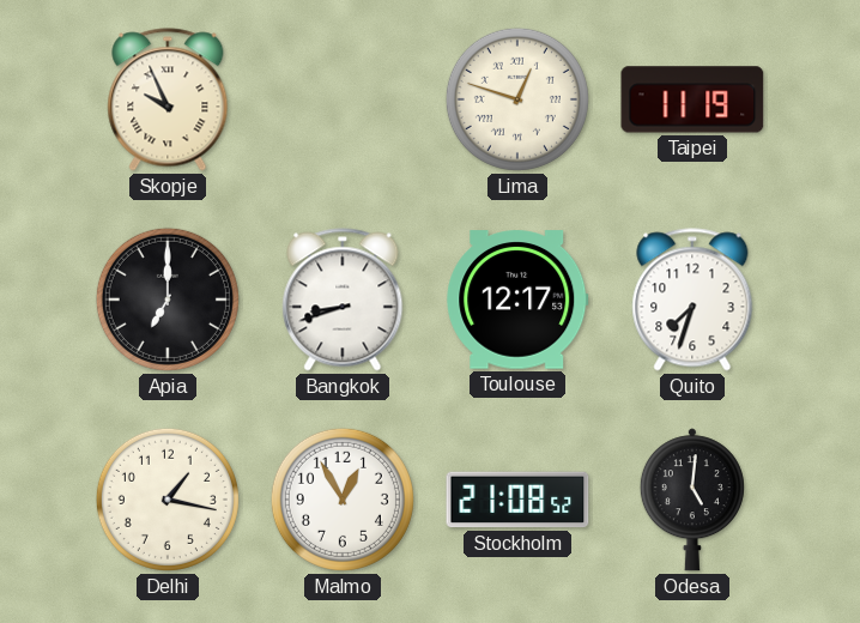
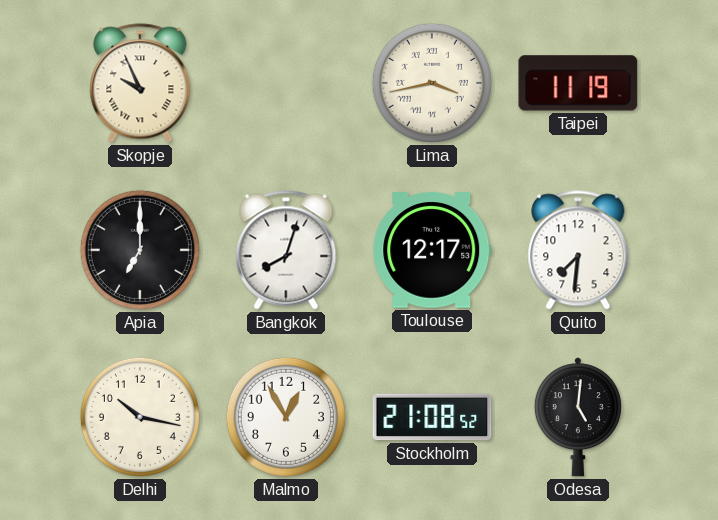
Lima: 12:48 -> 3:43 (432, 83)
Bangkok: 8:42 -> 8:03 (286, 250)
Quito: 7:33 -> 7:31 (578, 250)
Delhi: 1:17 -> 10:17 (140, 417)
